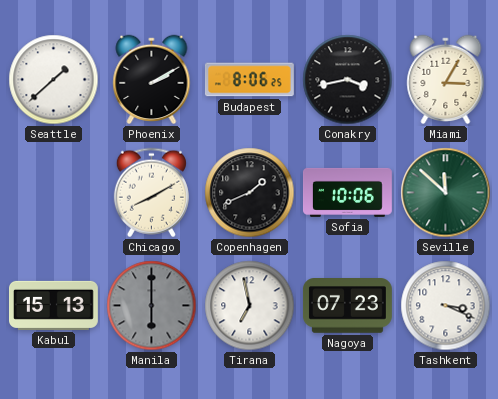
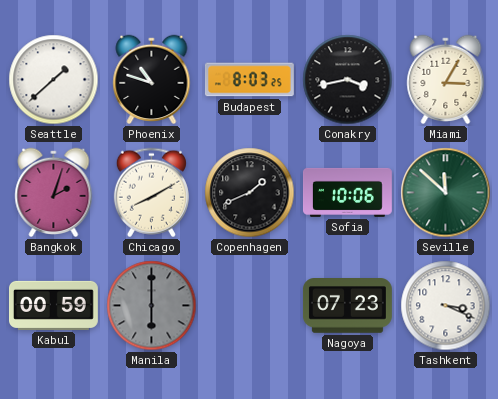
Phoenix: 2:10 -> 10:48 (152, 80)
Budapest: 8:06 -> 8:03 (249, 80)
Bangkok: none -> 2:03 (54, 193)
Kabul: 15:13 -> 00:59 (54, 305)
Tirana: 6:58 -> none (250, 306)
